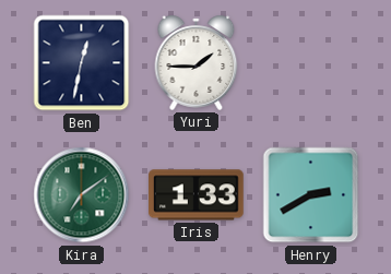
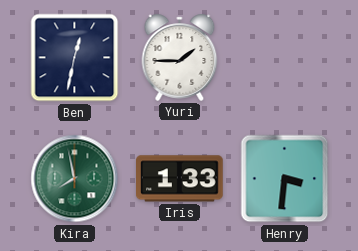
Kira: 7:09 -> 7:58 (75, 179)
Henry: 2:40 -> 3:31 (285, 179)
